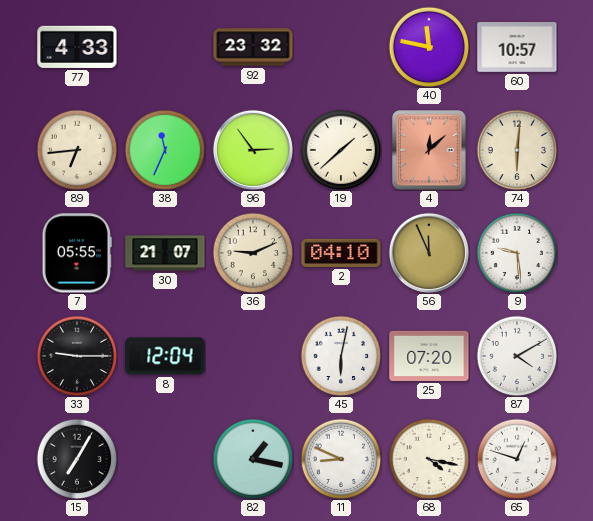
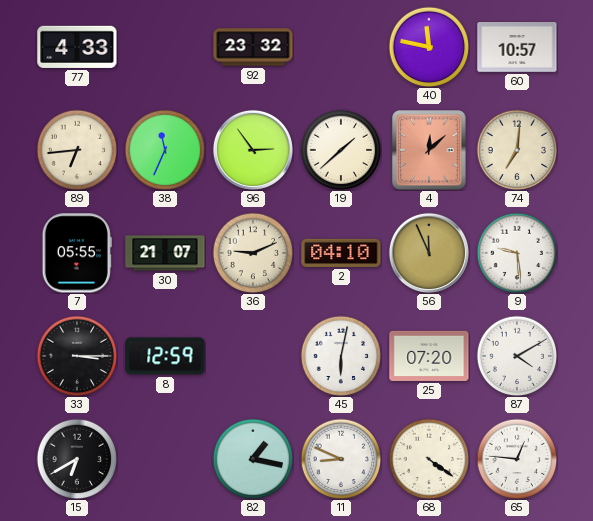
74: 6:01 -> 7:01 (517, 150)
33: 9:15 -> 3:15 (77, 356)
8: 12:04 -> 12:59 (165, 356)
15: 7:05 -> 6:40 (77, 459)
68: 4:17 -> 4:21 (429, 459)
65: 12:48 -> 12:46 (517, 459)
